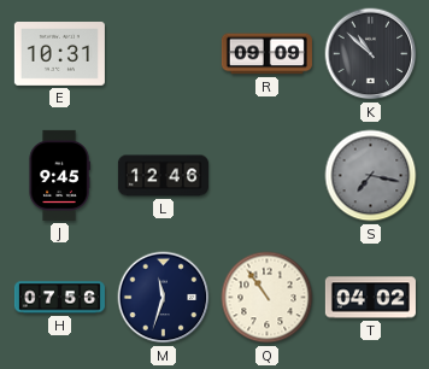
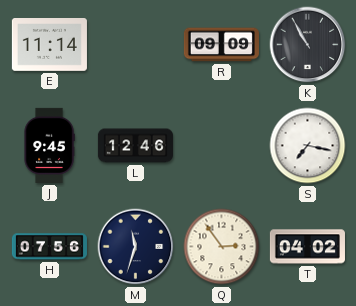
E: 10:31 -> 11:14 (49, 45)
K: 10:52 -> 10:55 (308, 45)
S dial: grey -> white (308, 146)
Q: 10:54 -> 2:54 (222, 247)
